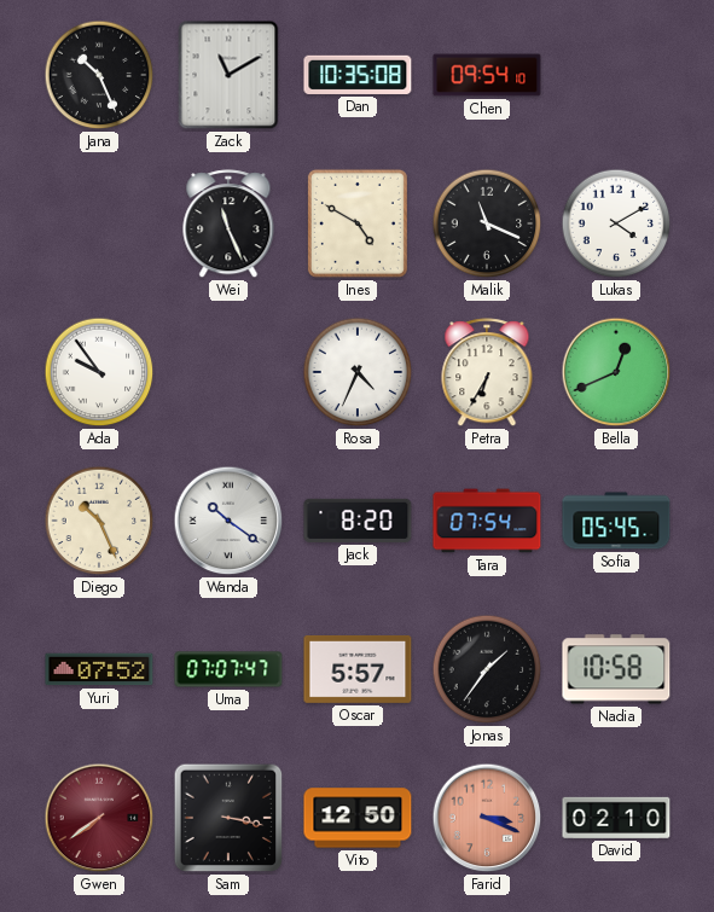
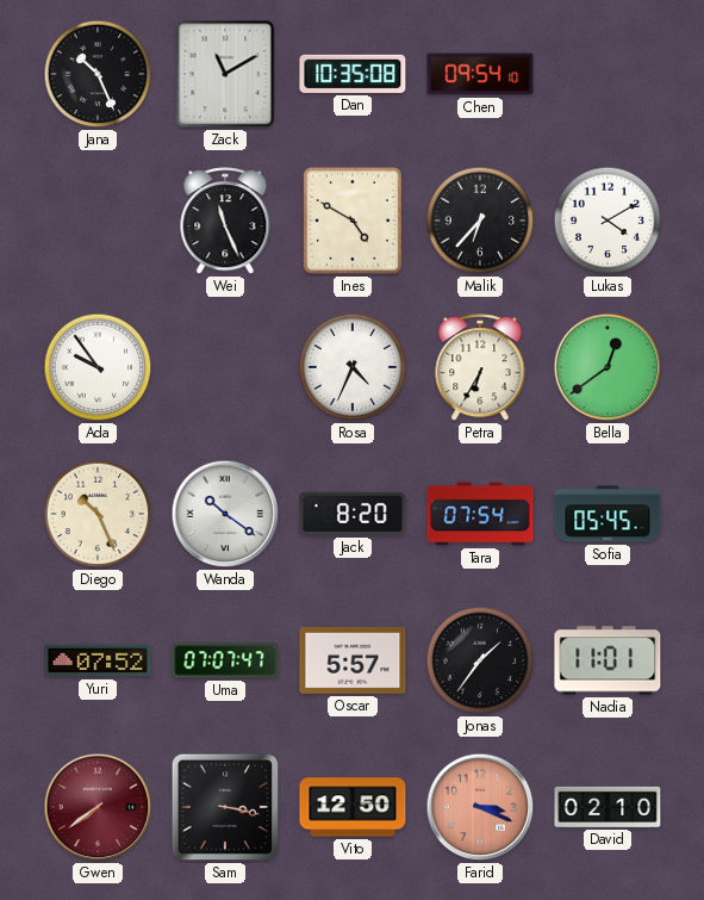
Malik: 11:19 -> 6:37 (480, 221)
Bella: 12:41 -> 12:39 (608, 367)
Nadia: 10:58 -> 11:01 (608, 660)
